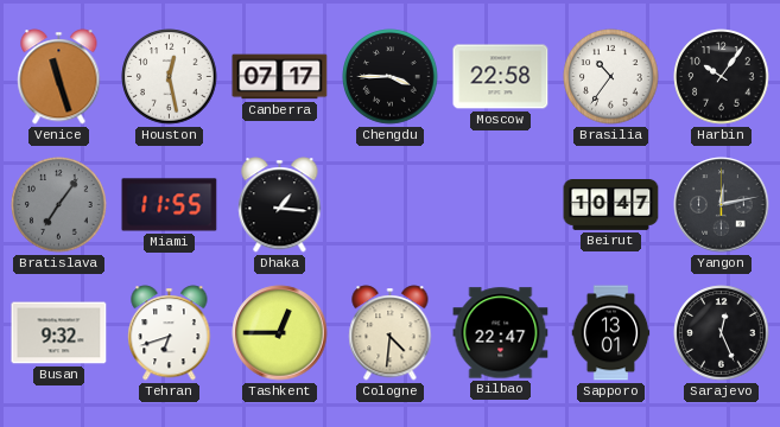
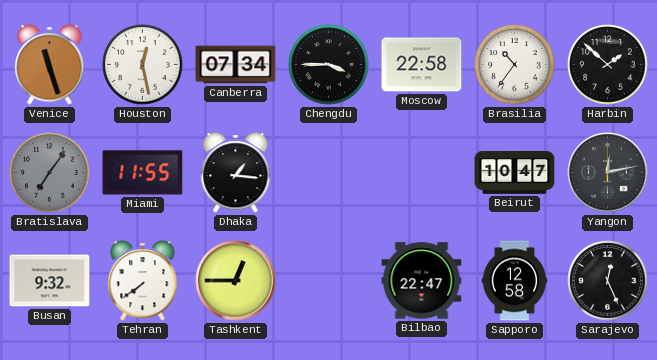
Canberra: 07:17 -> 07:34 (236, 65)
Harbin: 10:06 -> 1:52 (608, 65)
Tehran: 6:42 -> 7:39 (143, 281)
Cologne: 4:31 -> none (391, 333)
Sapporo: 13:01 -> 12:58 (515, 281)
